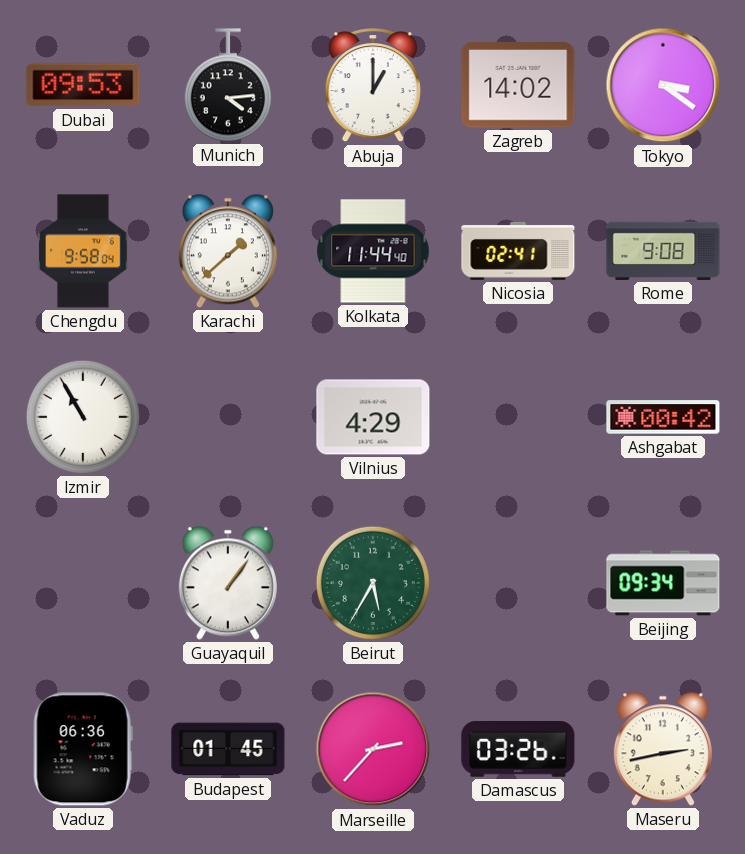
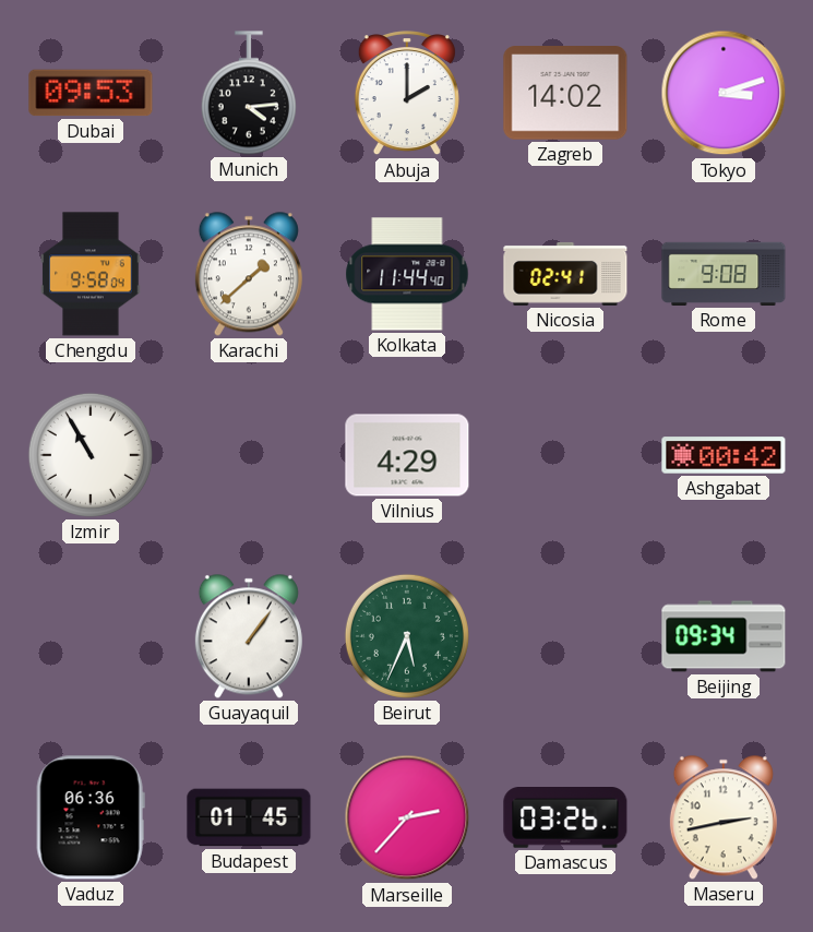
Abuja: 1:00 -> 2:00 (407, 94)
Tokyo: 3:21 -> 3:12 (724, 93)
Beirut: 5:35 -> 5:34 (407, 636)
